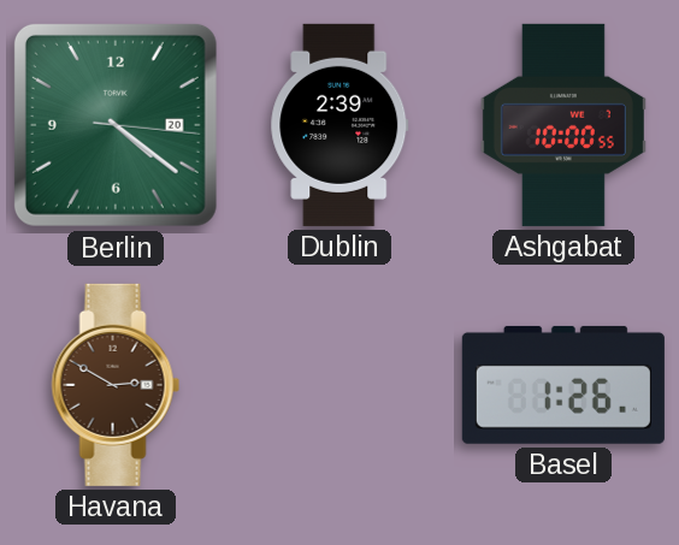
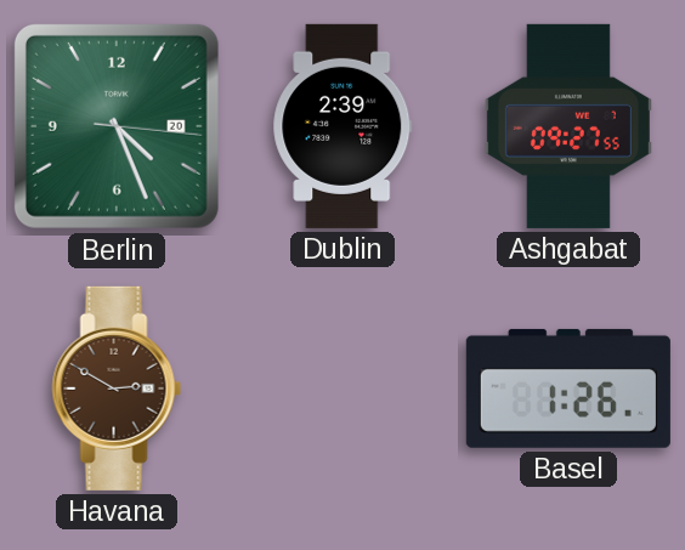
Berlin: 4:21 -> 4:26 (117, 126)
Ashgabat: 10:00 -> 09:27 (568, 126)
